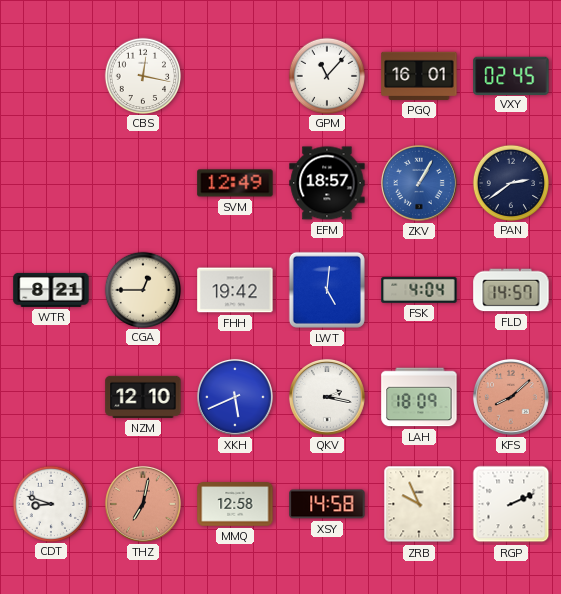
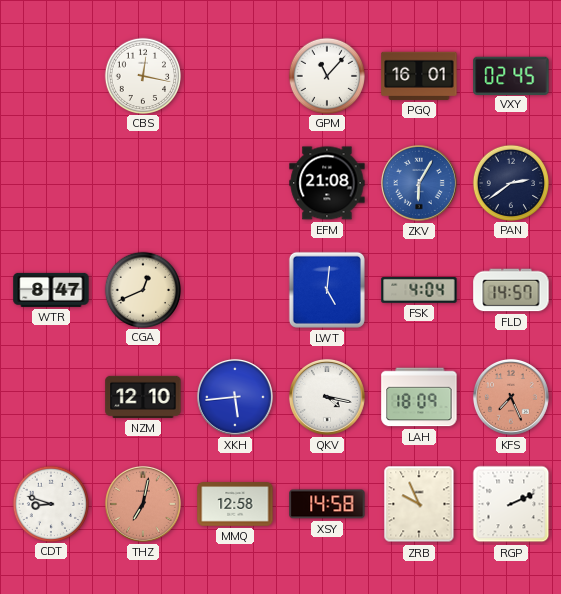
SVM: 12:49 -> none (235, 183)
EFM: 18:57 -> 21:08 (327, 183)
ZKV: 1:05 -> 6:05 (419, 183)
WTR: 8:21 -> 8:47 (51, 290)
CGA: 12:45 -> 12:41 (142, 289)
FHH: 19:42 -> none (235, 290)
XKH: 5:41 -> 5:44 (235, 397)
QKV: 2:17 -> 4:17 (327, 397)
KFS: 8:08 -> 7:26 (511, 397)
